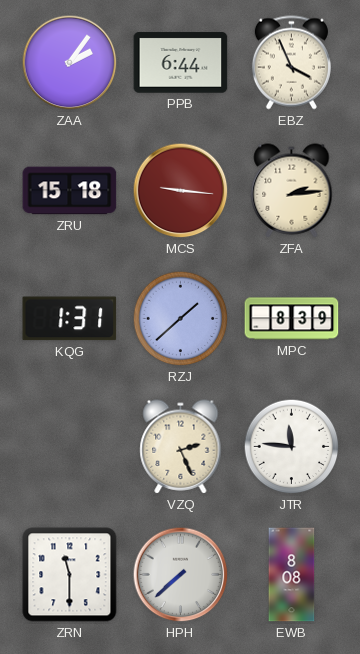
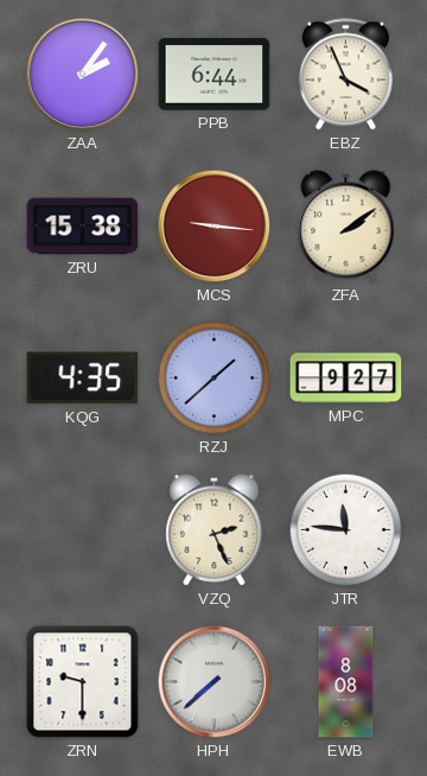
ZRU: 15:18 -> 15:38 (83, 227)
ZFA: 2:14 -> 2:09 (346, 227)
KQG: 1:31 -> 4:35 (83, 379)
MPC: 8:39 -> 9:27 (346, 379)
ZRN: 11:30 -> 9:30 (83, 682)
